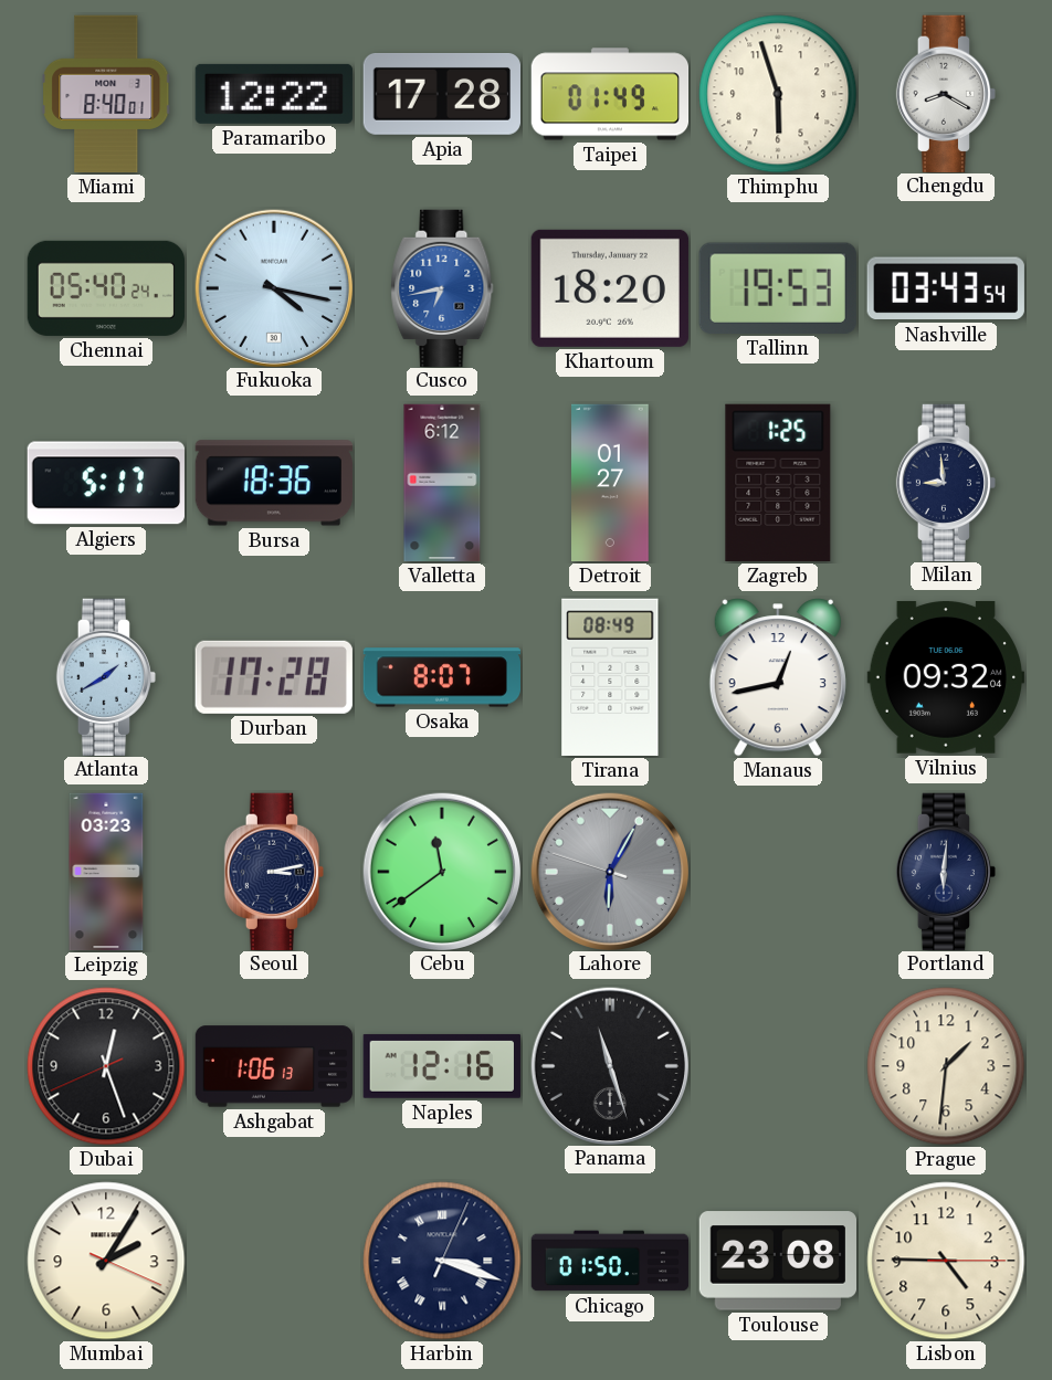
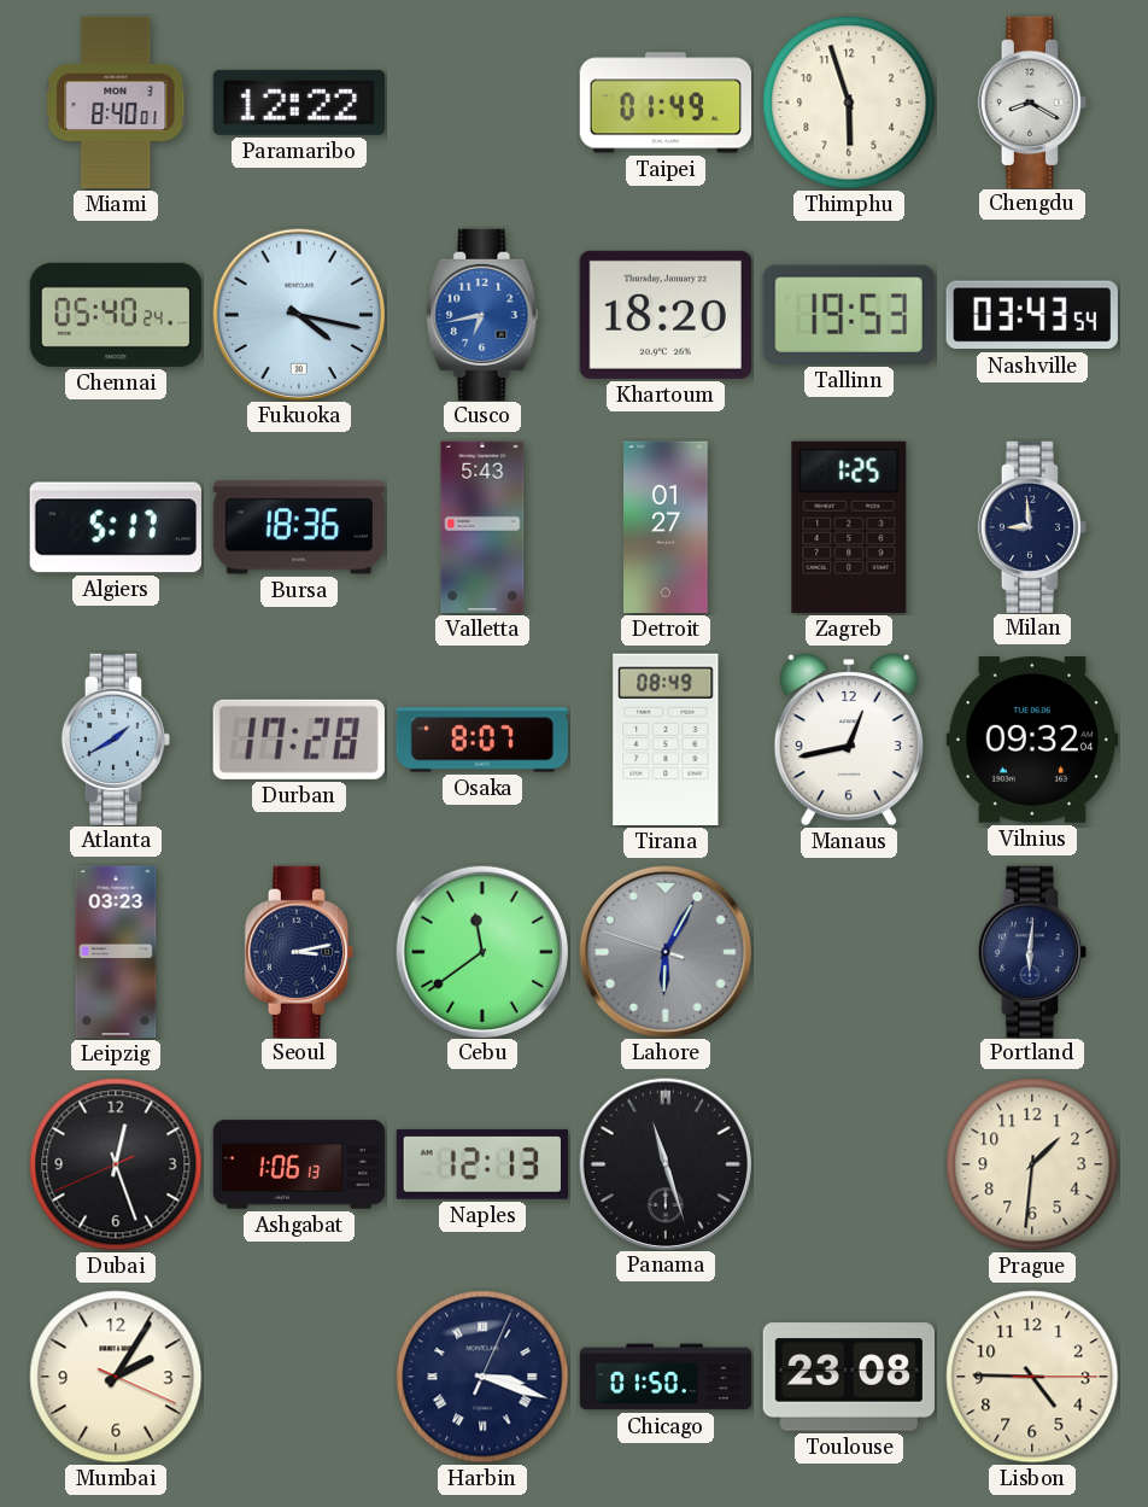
Apia: 17:28 -> none (441, 95)
Valletta: 6:12 -> 5:43 (482, 527)
Naples: 12:16 -> 12:13 (482, 1164)
